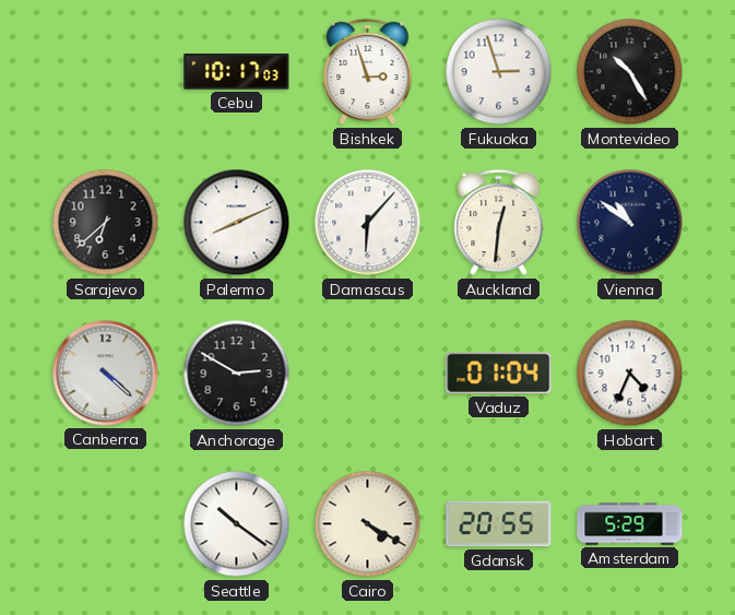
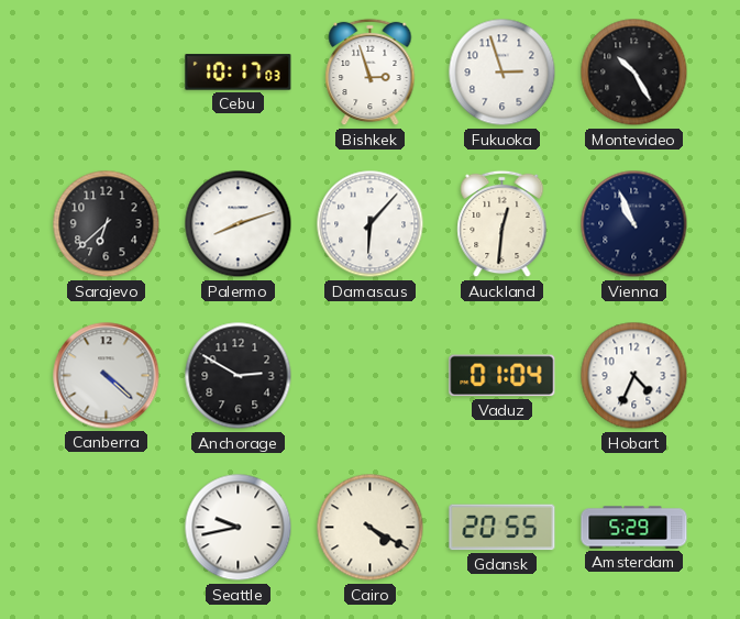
Palermo: 8:11 -> 8:12 (239, 224)
Vienna: 10:51 -> 10:56 (634, 224)
Seattle: 10:21 -> 9:43 (239, 528)
